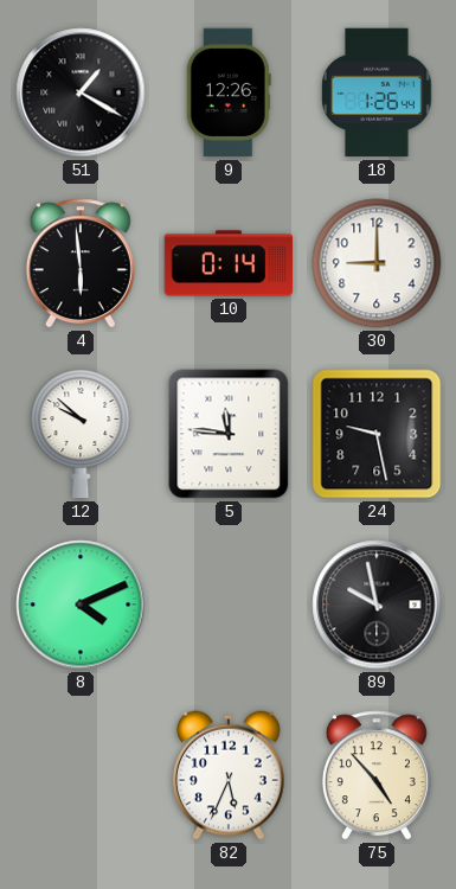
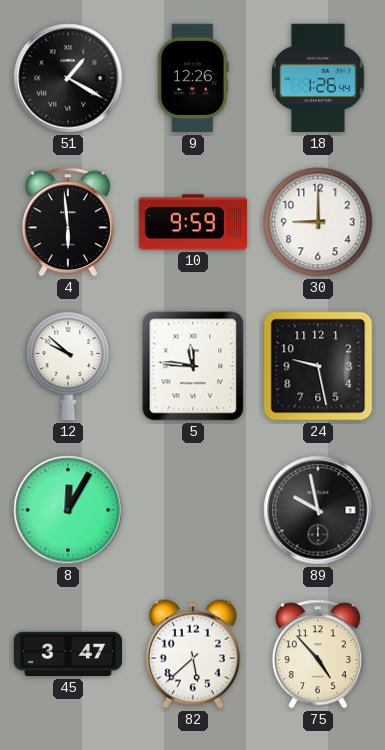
10: 0:14 -> 9:59 (193, 222)
8: 4:11 -> 12:05 (68, 510)
45: none -> 3:47 (68, 654)
82: 5:34 -> 5:38 (193, 654)
